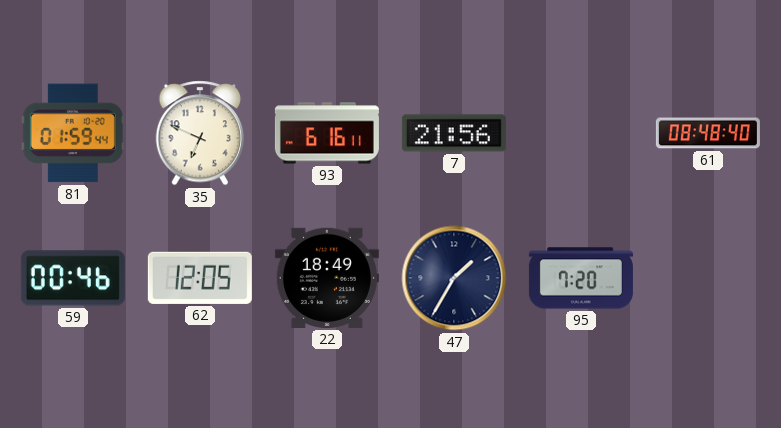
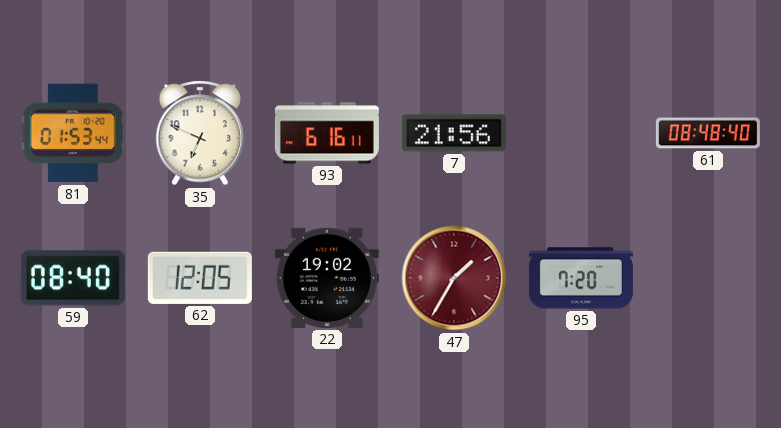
81: 01:59 -> 01:53 (73, 133)
59: 00:46 -> 08:40 (73, 278)
22: 18:49 -> 19:02 (327, 278)
47 dial: navy -> burgundy (454, 278)
